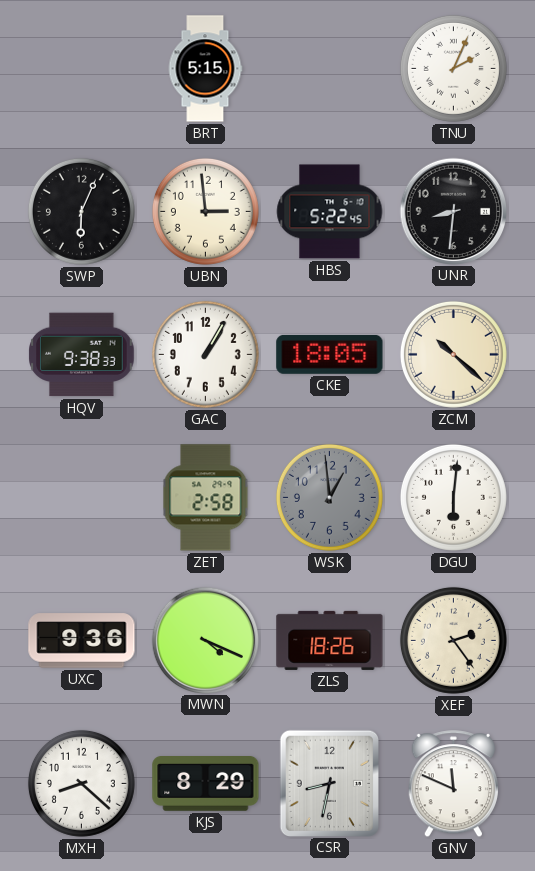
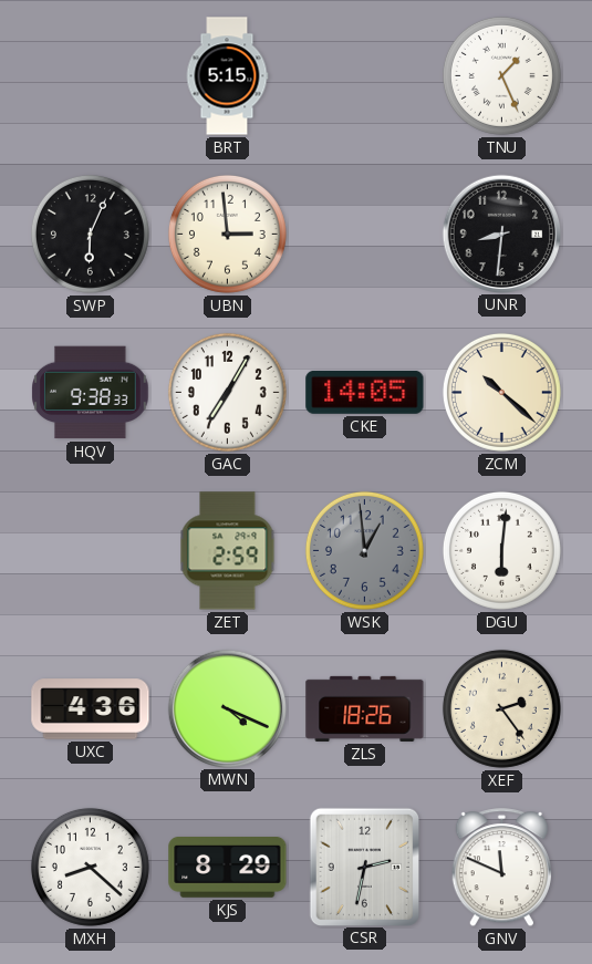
TNU: 2:04 -> 1:26 (501, 75)
HBS: 5:22 -> none (330, 212)
GAC: 1:05 -> 7:05 (227, 392)
CKE: 18:05 -> 14:05 (365, 392)
ZET: 2:58 -> 2:59 (228, 551)
UXC: 9:36 -> 4:36 (91, 709)
CSR: 8:32 -> 2:32 (364, 867)
